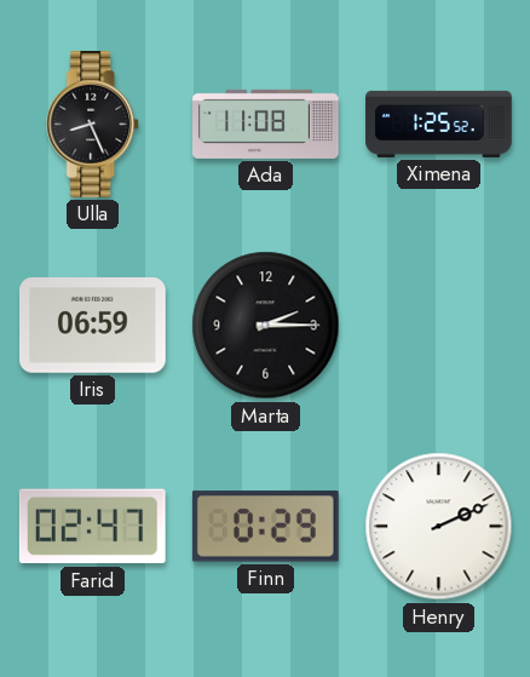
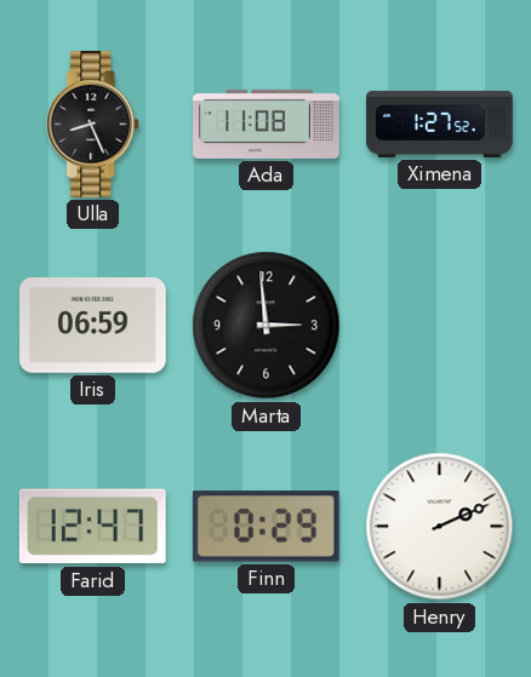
Ximena: 1:25 -> 1:27 (440, 124)
Marta: 2:15 -> 2:59 (267, 326)
Farid: 02:47 -> 12:47 (92, 527)
